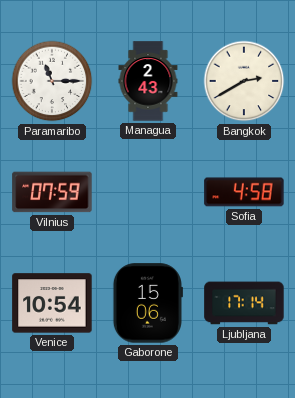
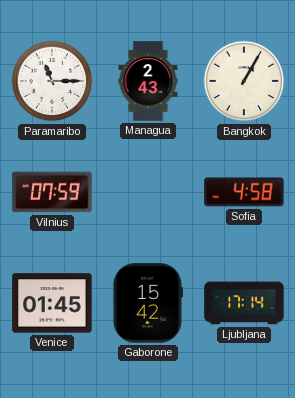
Bangkok: 2:40 -> 1:05 (244, 81)
Venice: 10:54 -> 01:45 (52, 303)
Gaborone: 15:06 -> 15:42 (147, 303)
